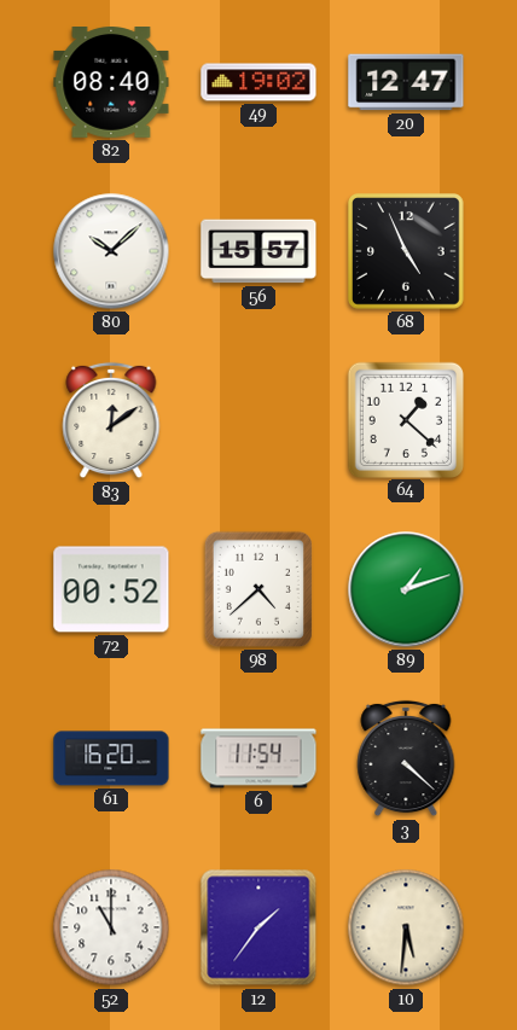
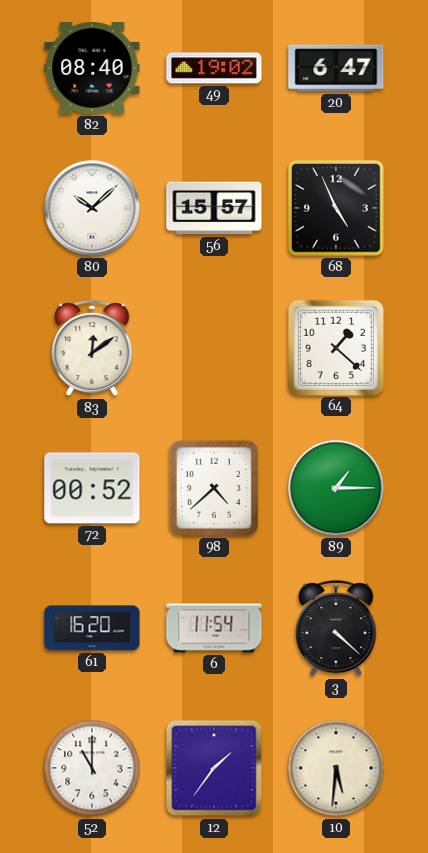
20: 12:47 -> 6:47 (336, 68)
89: 1:12 -> 1:15 (336, 488)
